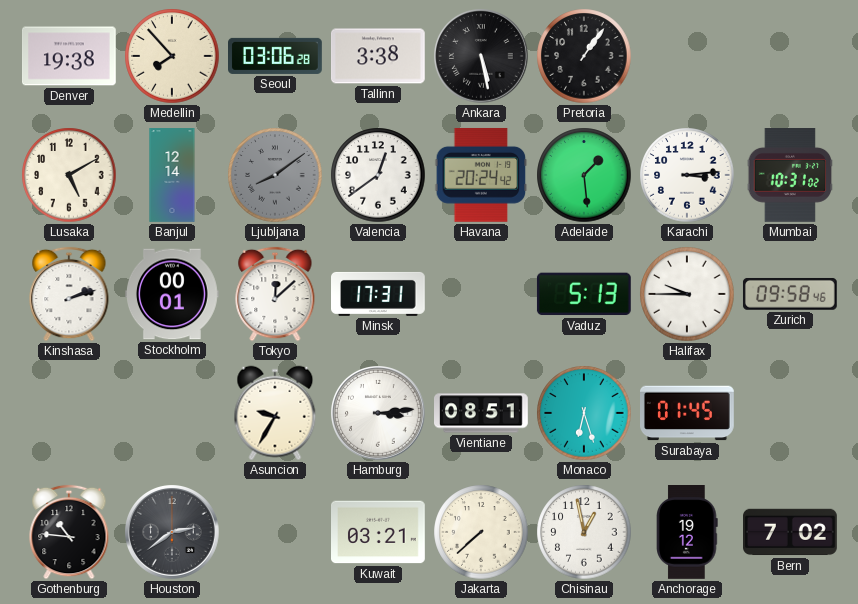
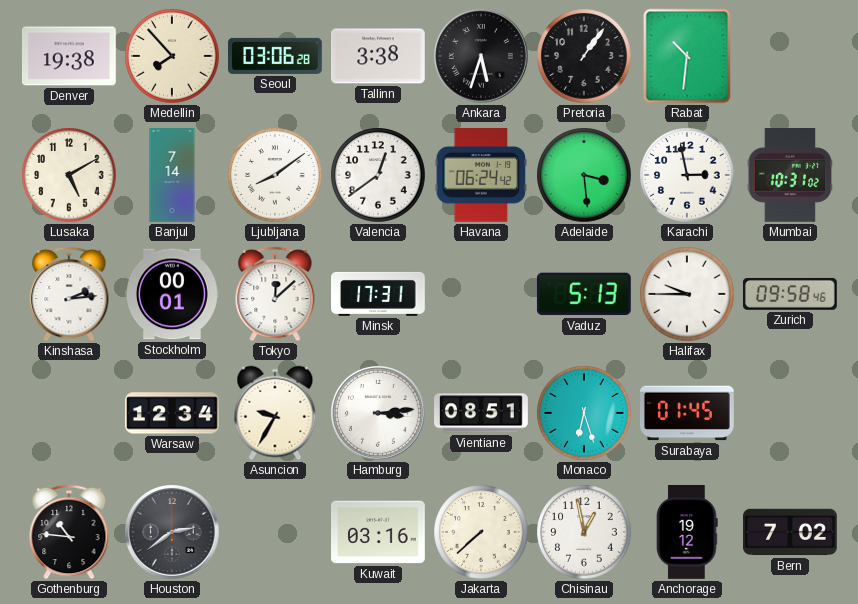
Ankara: 5:28 -> 5:33 (481, 56)
Rabat: none -> 10:31 (687, 56)
Banjul: 12:14 -> 7:14 (172, 175)
Ljubljana dial: grey -> white (275, 175)
Havana: 20:24 -> 06:24 (481, 175)
Adelaide: 1:29 -> 3:29 (584, 175)
Karachi: 3:14 -> 2:58 (687, 175)
Kinshasa: 2:12 -> 2:14 (69, 294)
Warsaw: none -> 12:34 (173, 413)
Kuwait: 03:21 -> 03:16 (379, 532)
